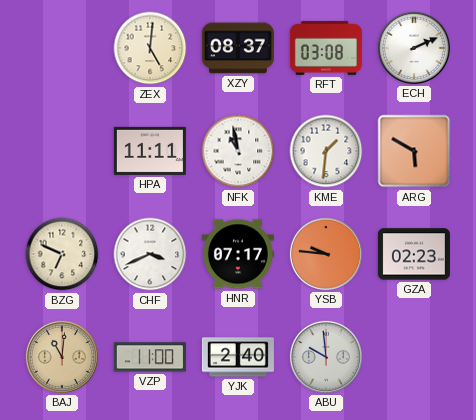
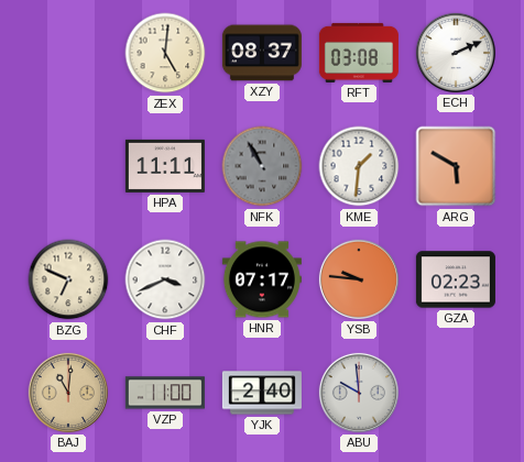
NFK: 10:58 -> 10:55 (262, 166)
NFK dial: white -> grey (262, 166)
